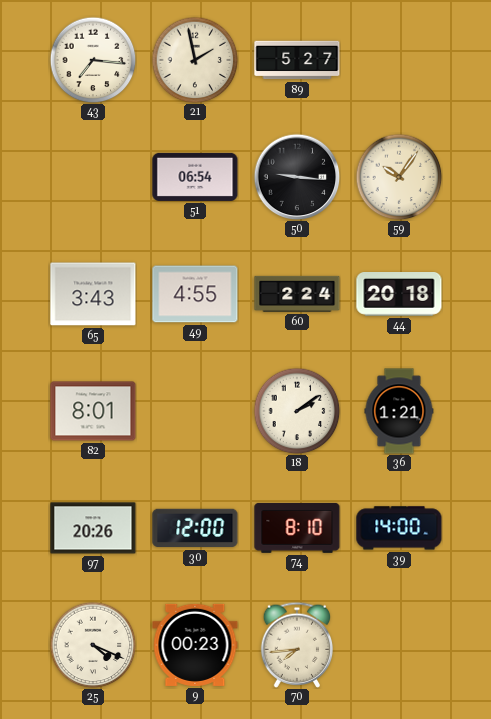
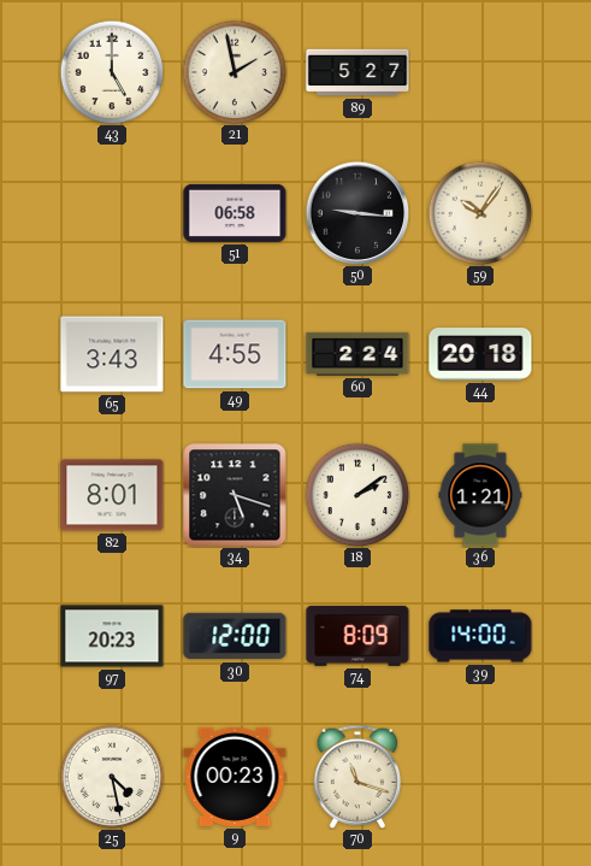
43: 7:16 -> 5:00 (112, 72)
51: 06:54 -> 06:58 (235, 213)
34: none -> 5:18 (235, 495)
97: 20:26 -> 20:23 (112, 636)
74: 8:10 -> 8:09 (357, 636)
25: 4:19 -> 4:28 (112, 777)
70: 7:44 -> 11:18 (357, 777)
